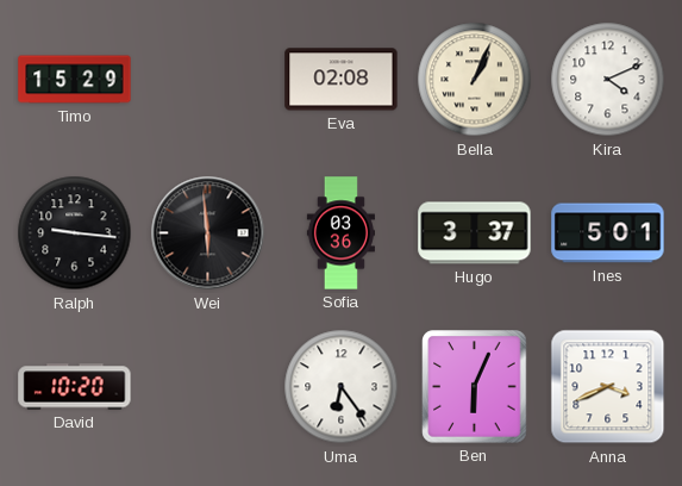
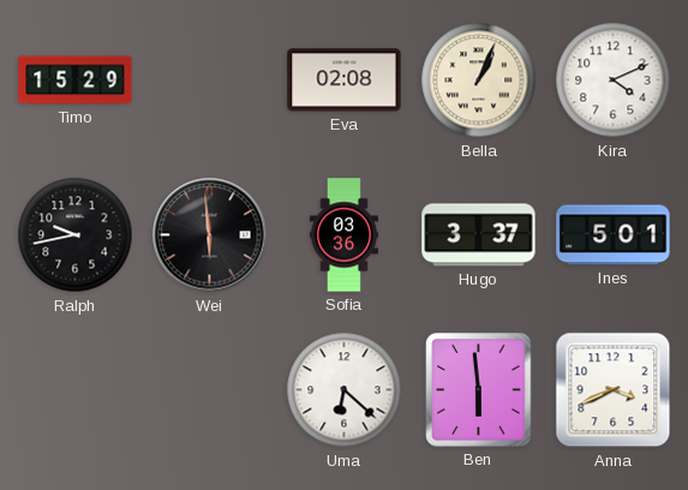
Ralph: 9:16 -> 9:43 (76, 235)
David: 10:20 -> none (75, 387)
Uma: 6:24 -> 6:22 (345, 390)
Ben: 6:04 -> 5:59 (479, 390)
